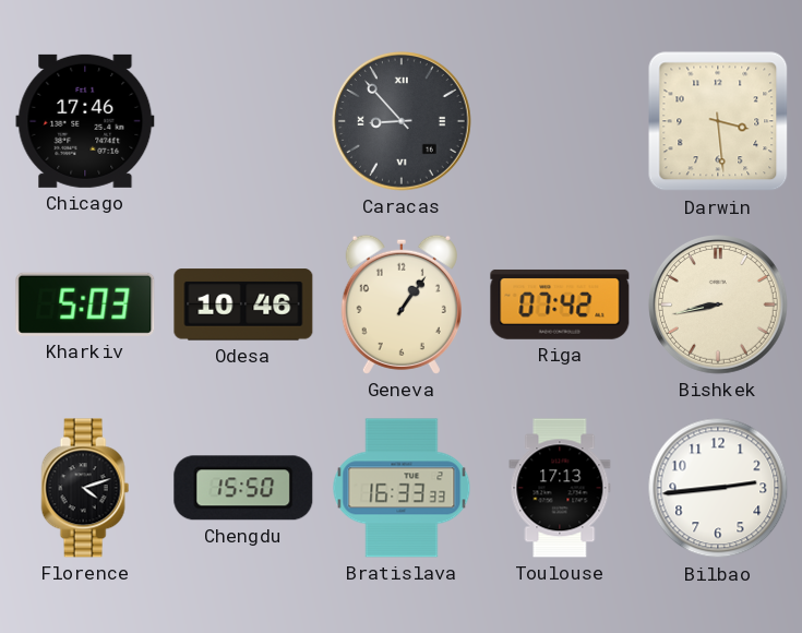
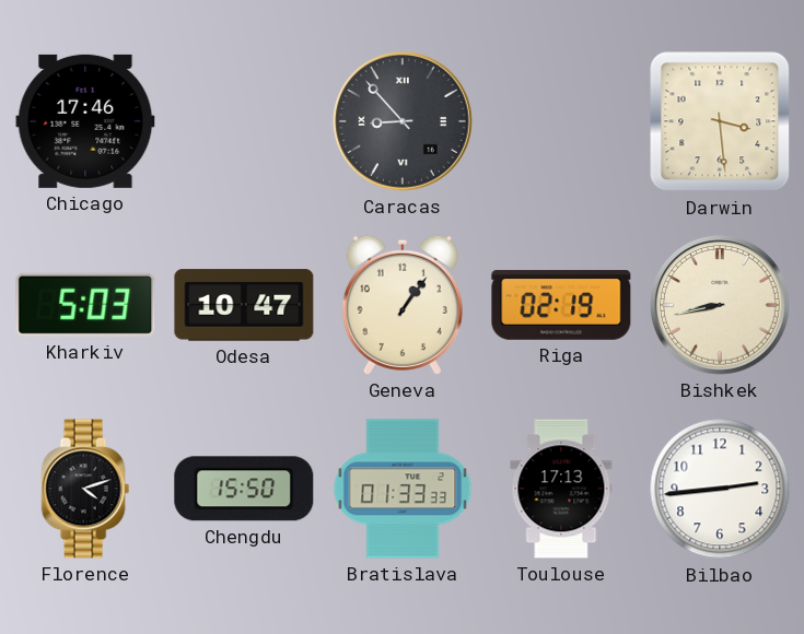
Odesa: 10:46 -> 10:47 (244, 305)
Riga: 07:42 -> 02:19 (561, 305)
Bratislava: 16:33 -> 01:33 (403, 489)
